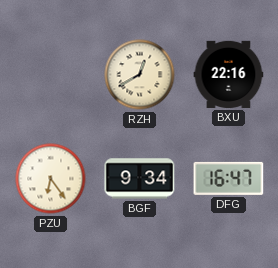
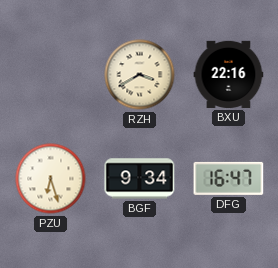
RZH: 12:40 -> 3:40 (140, 75)
PZU: 6:24 -> 6:27 (51, 179)
